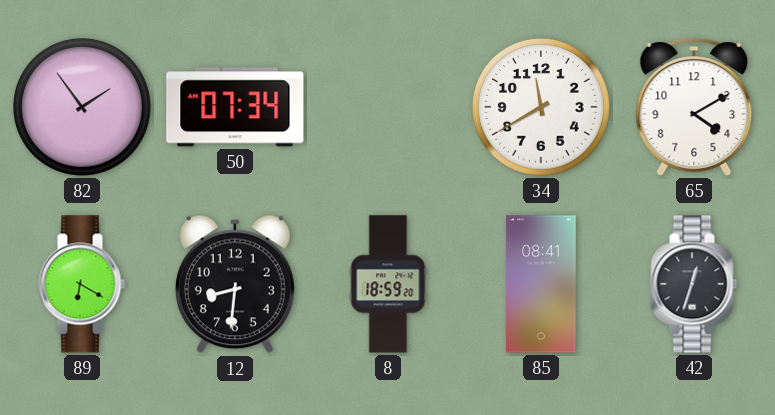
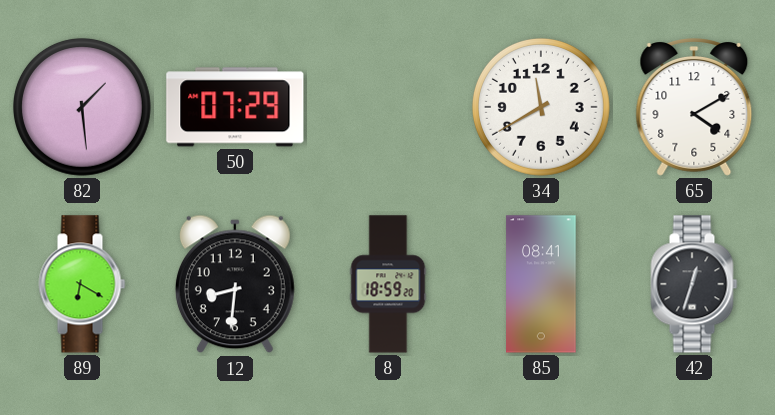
82: 1:54 -> 1:29 (82, 107)
50: 07:34 -> 07:29 (235, 107)
